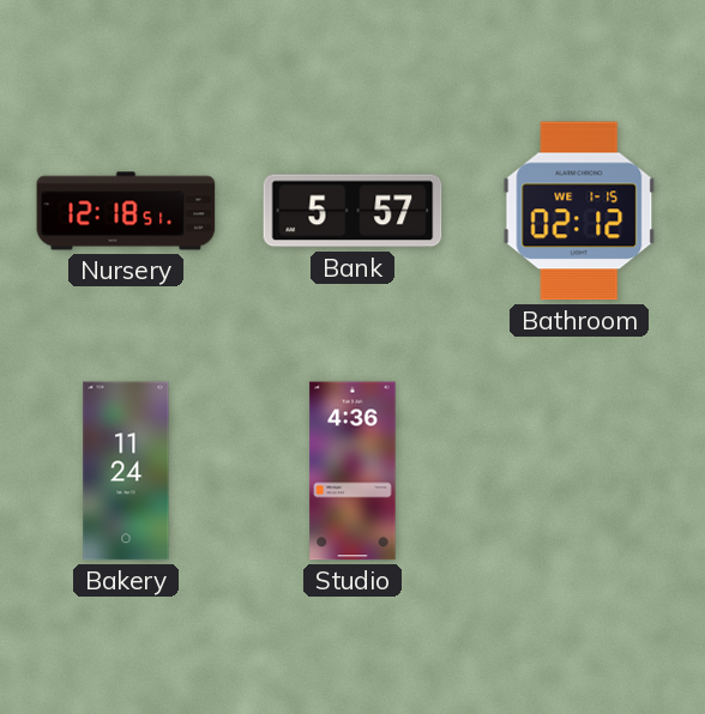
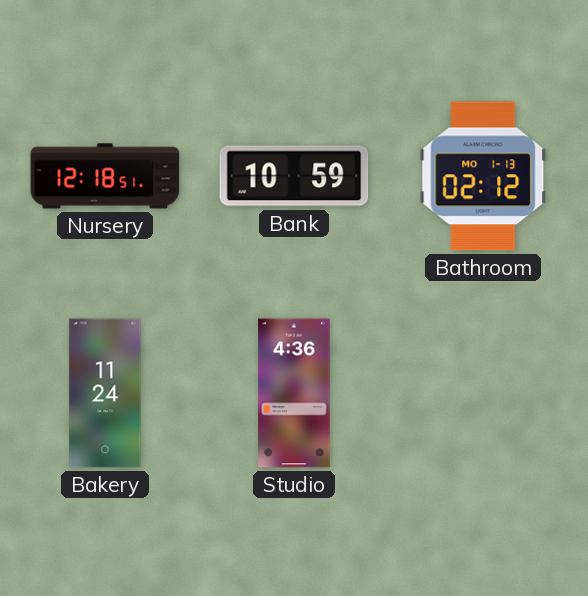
Bank: 5:57 -> 10:59 (294, 176)
Bathroom date: WE 1-15 -> MO 1-13 (483, 176)
